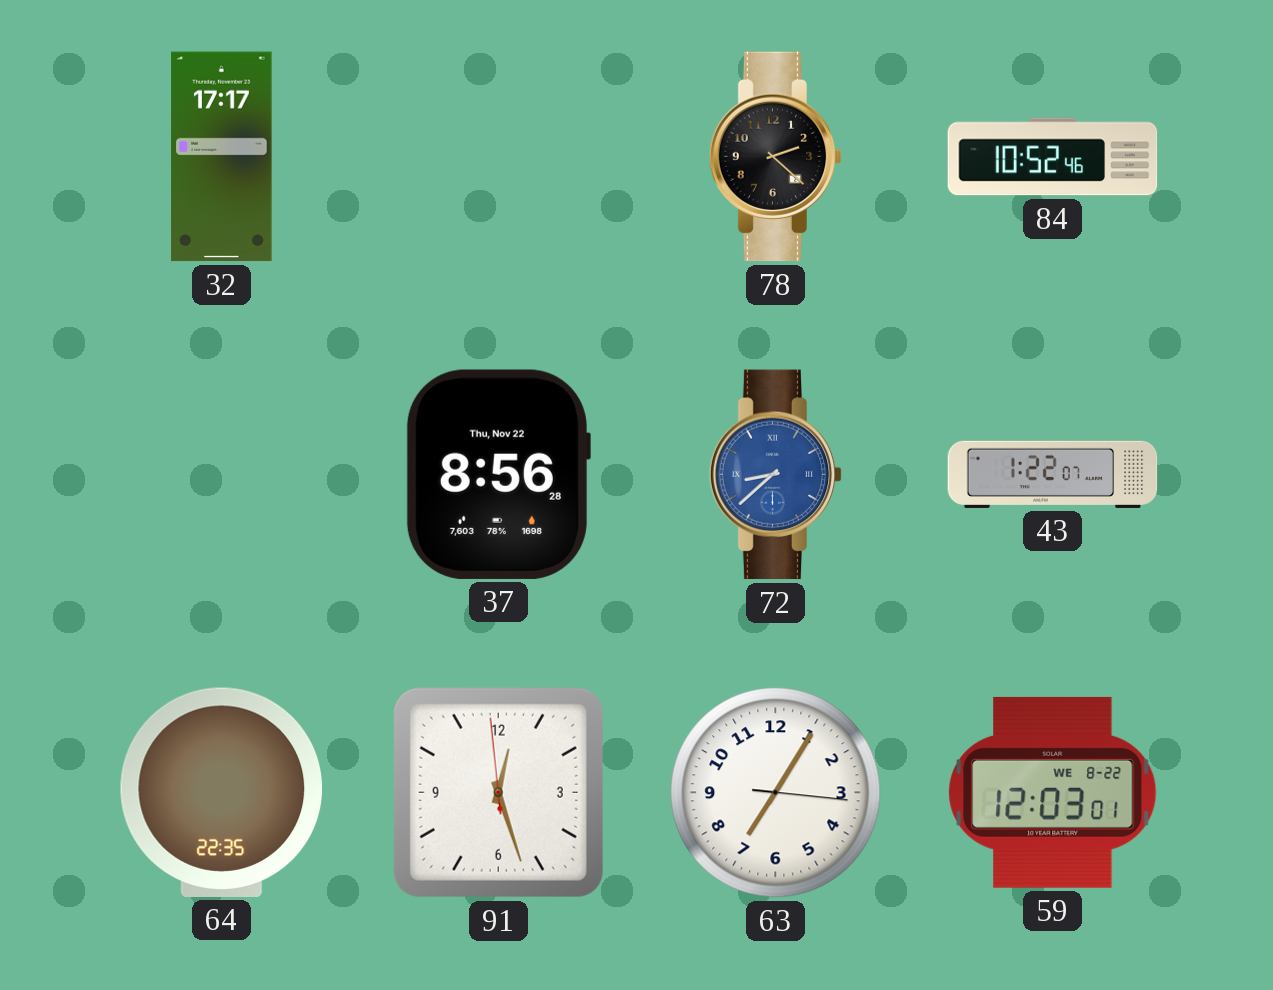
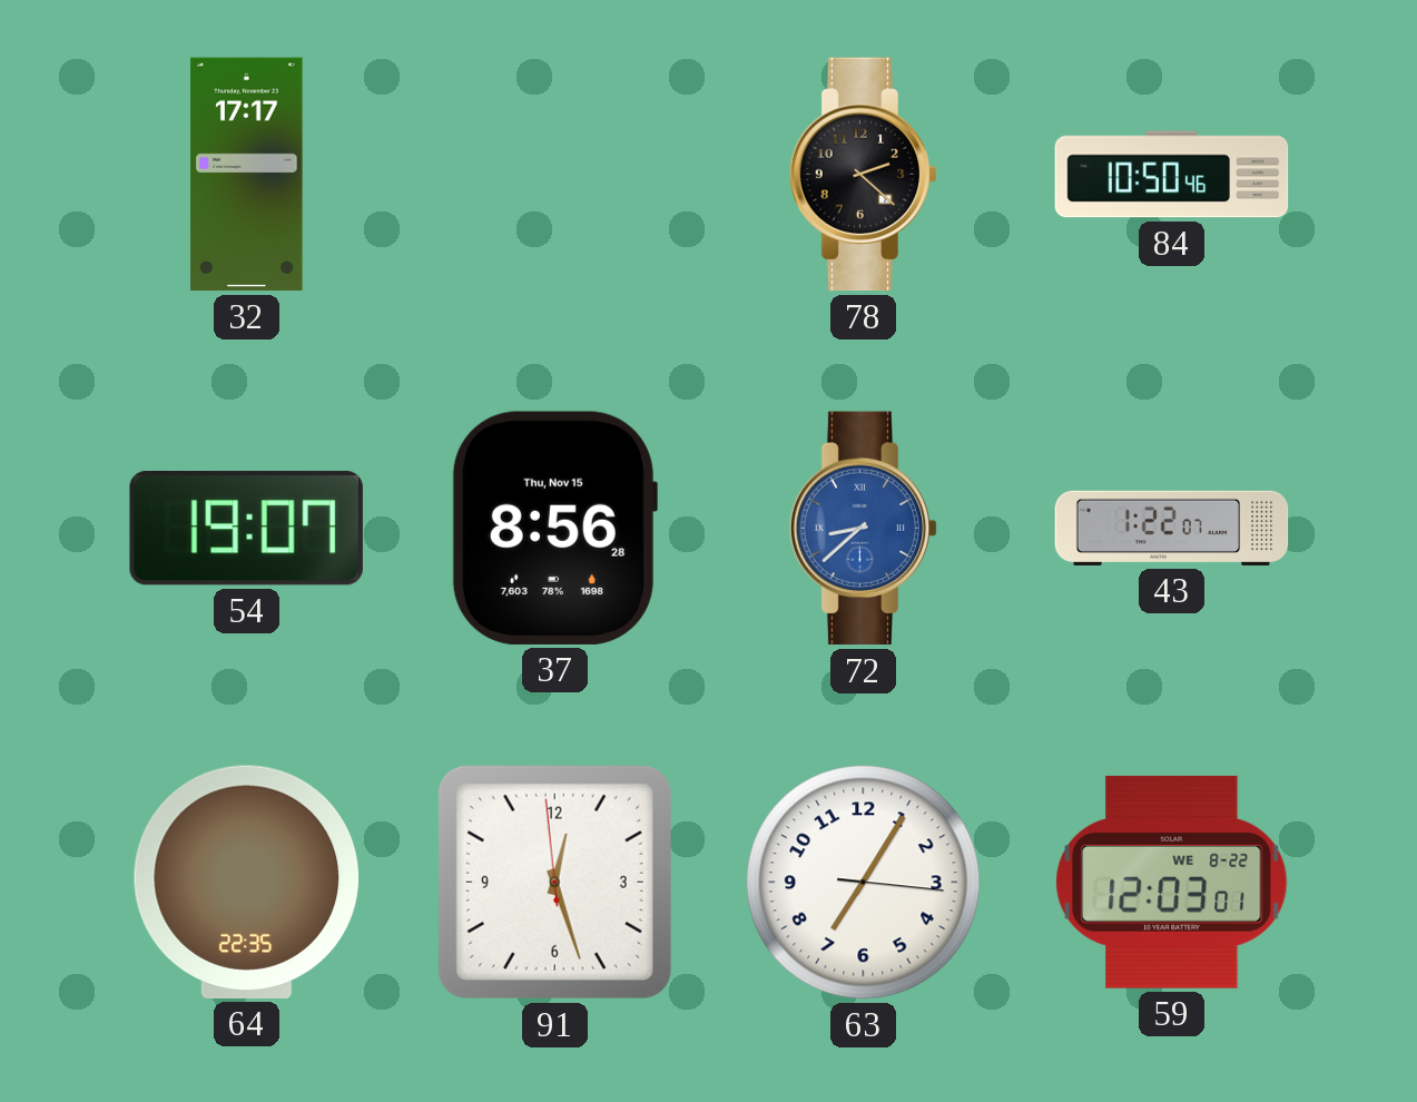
84: 10:52 -> 10:50 (1172, 175)
54: none -> 19:07 (246, 528)
37 date: Thu, Nov 22 -> Thu, Nov 15 (554, 528)
